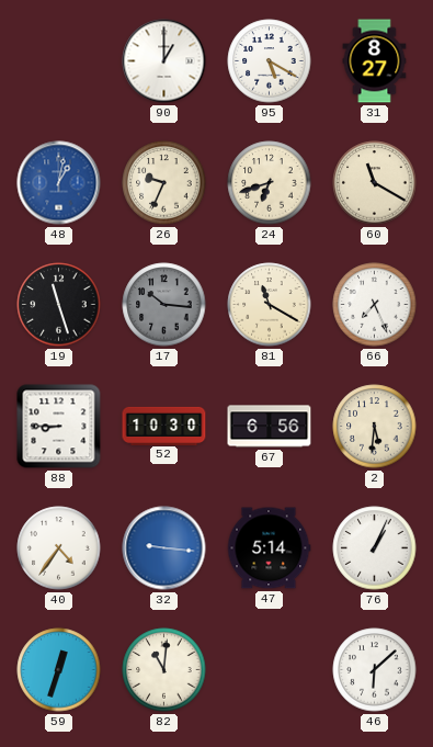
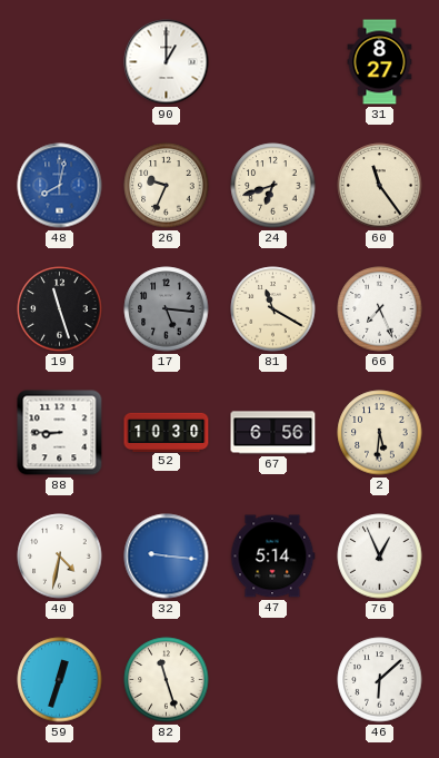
95: 5:20 -> none (270, 61)
48: 1:02 -> 8:02 (60, 186)
60: 11:20 -> 11:24 (380, 186)
17: 10:16 -> 5:16 (167, 309)
40: 4:36 -> 4:32 (60, 557)
76: 1:04 -> 12:56 (380, 557)
82: 11:01 -> 11:27 (167, 680)
